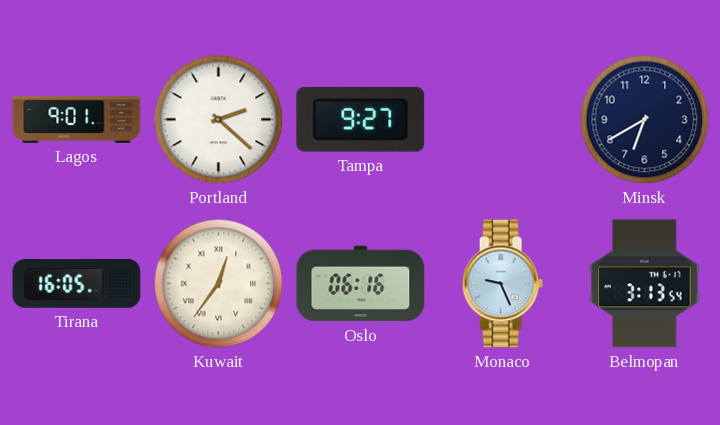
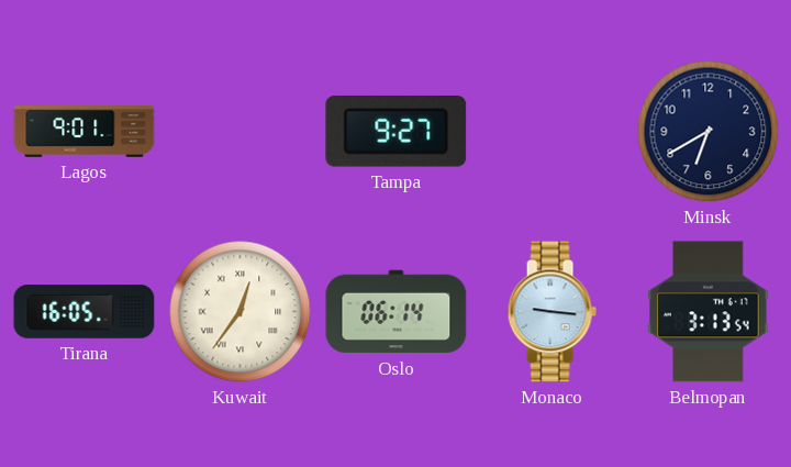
Portland: 2:22 -> none (219, 120)
Oslo: 06:16 -> 06:14 (397, 312)
Monaco: 9:26 -> 9:16 (552, 312)
